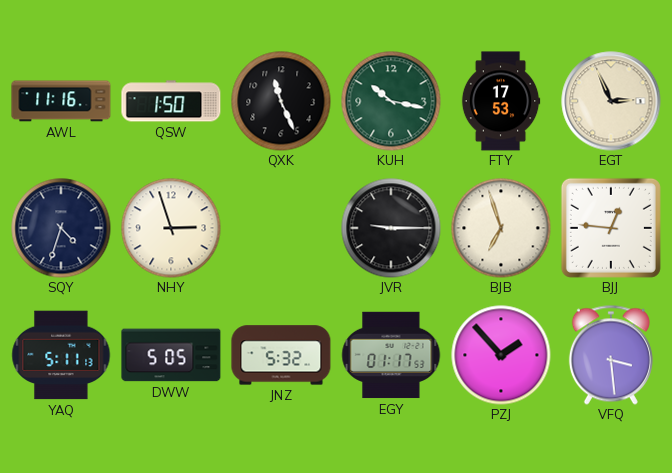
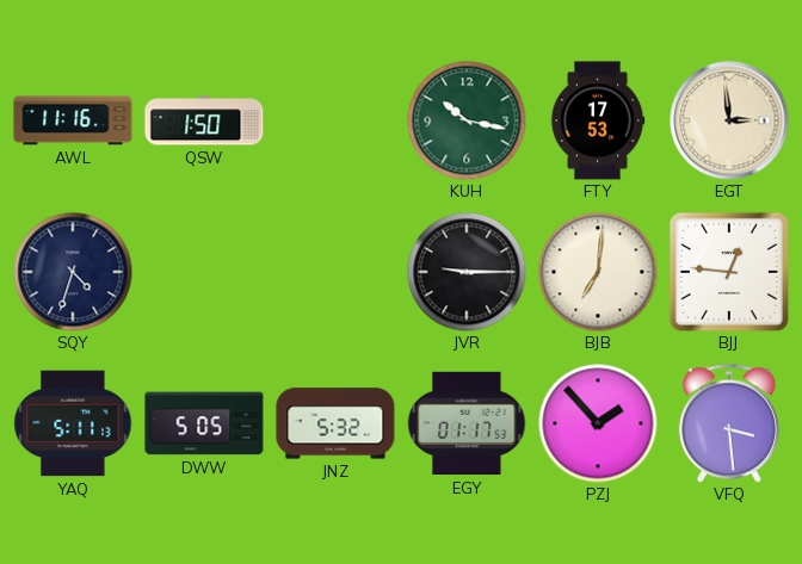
QXK: 11:26 -> none (281, 101)
EGT: 2:56 -> 2:59 (729, 120)
NHY: 2:57 -> none (171, 228)
BJB: 6:57 -> 7:01 (598, 272)
